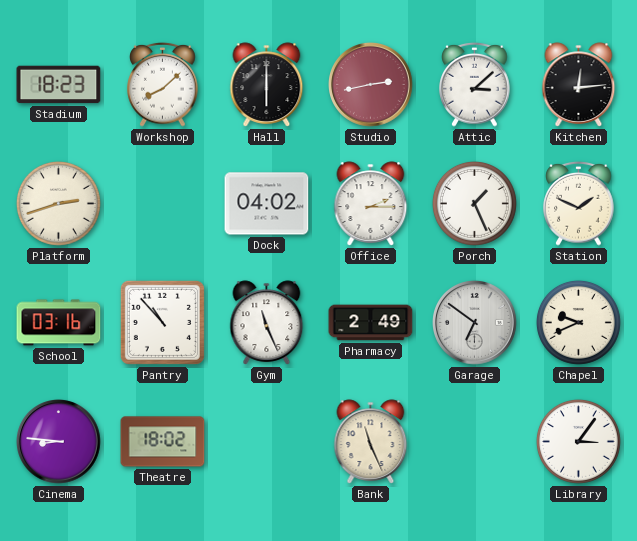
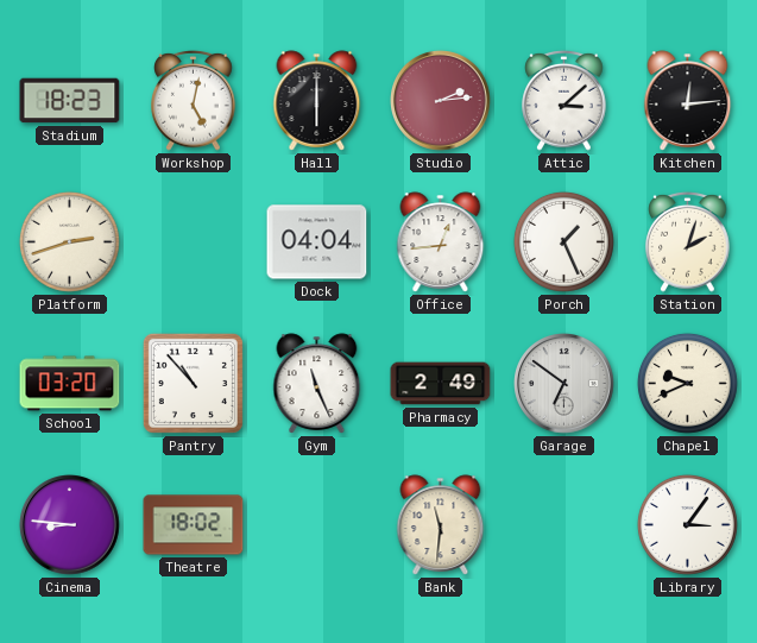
Workshop: 8:08 -> 5:02 (194, 100)
Studio: 2:43 -> 2:14 (441, 101)
Dock: 04:02 -> 04:04 (317, 242)
Office: 2:15 -> 12:44 (441, 242)
Station: 1:49 -> 2:03 (688, 241)
School: 03:16 -> 03:20 (70, 384)
Bank: 11:26 -> 11:31 (441, 525)
